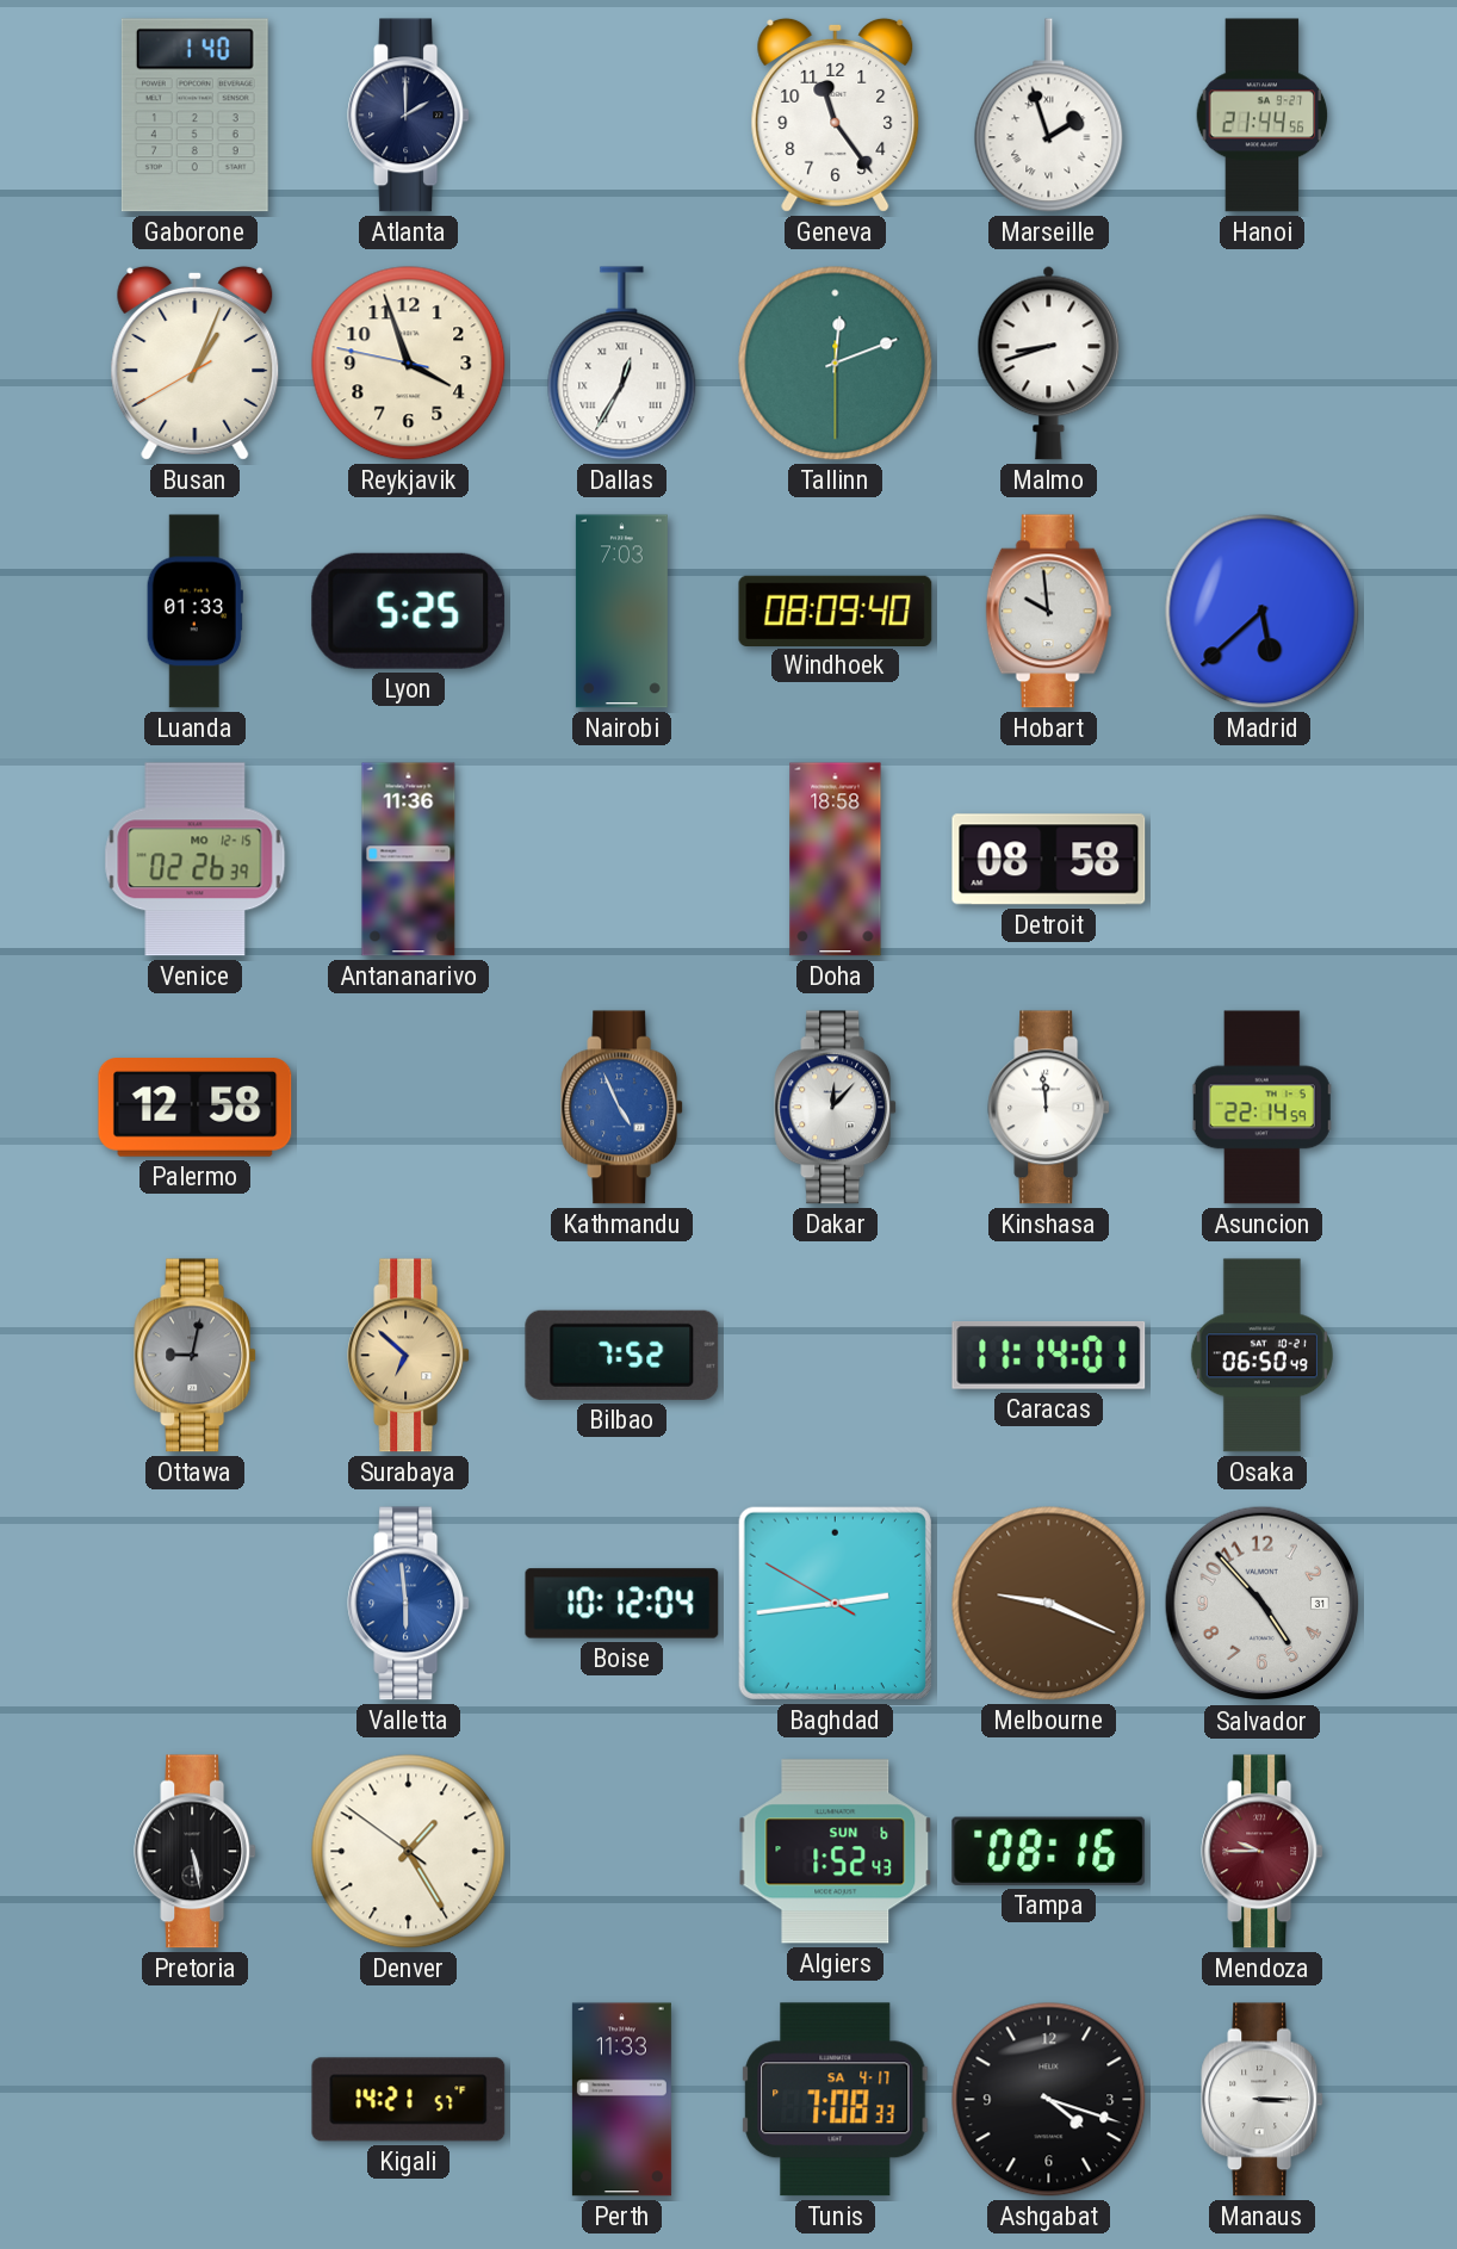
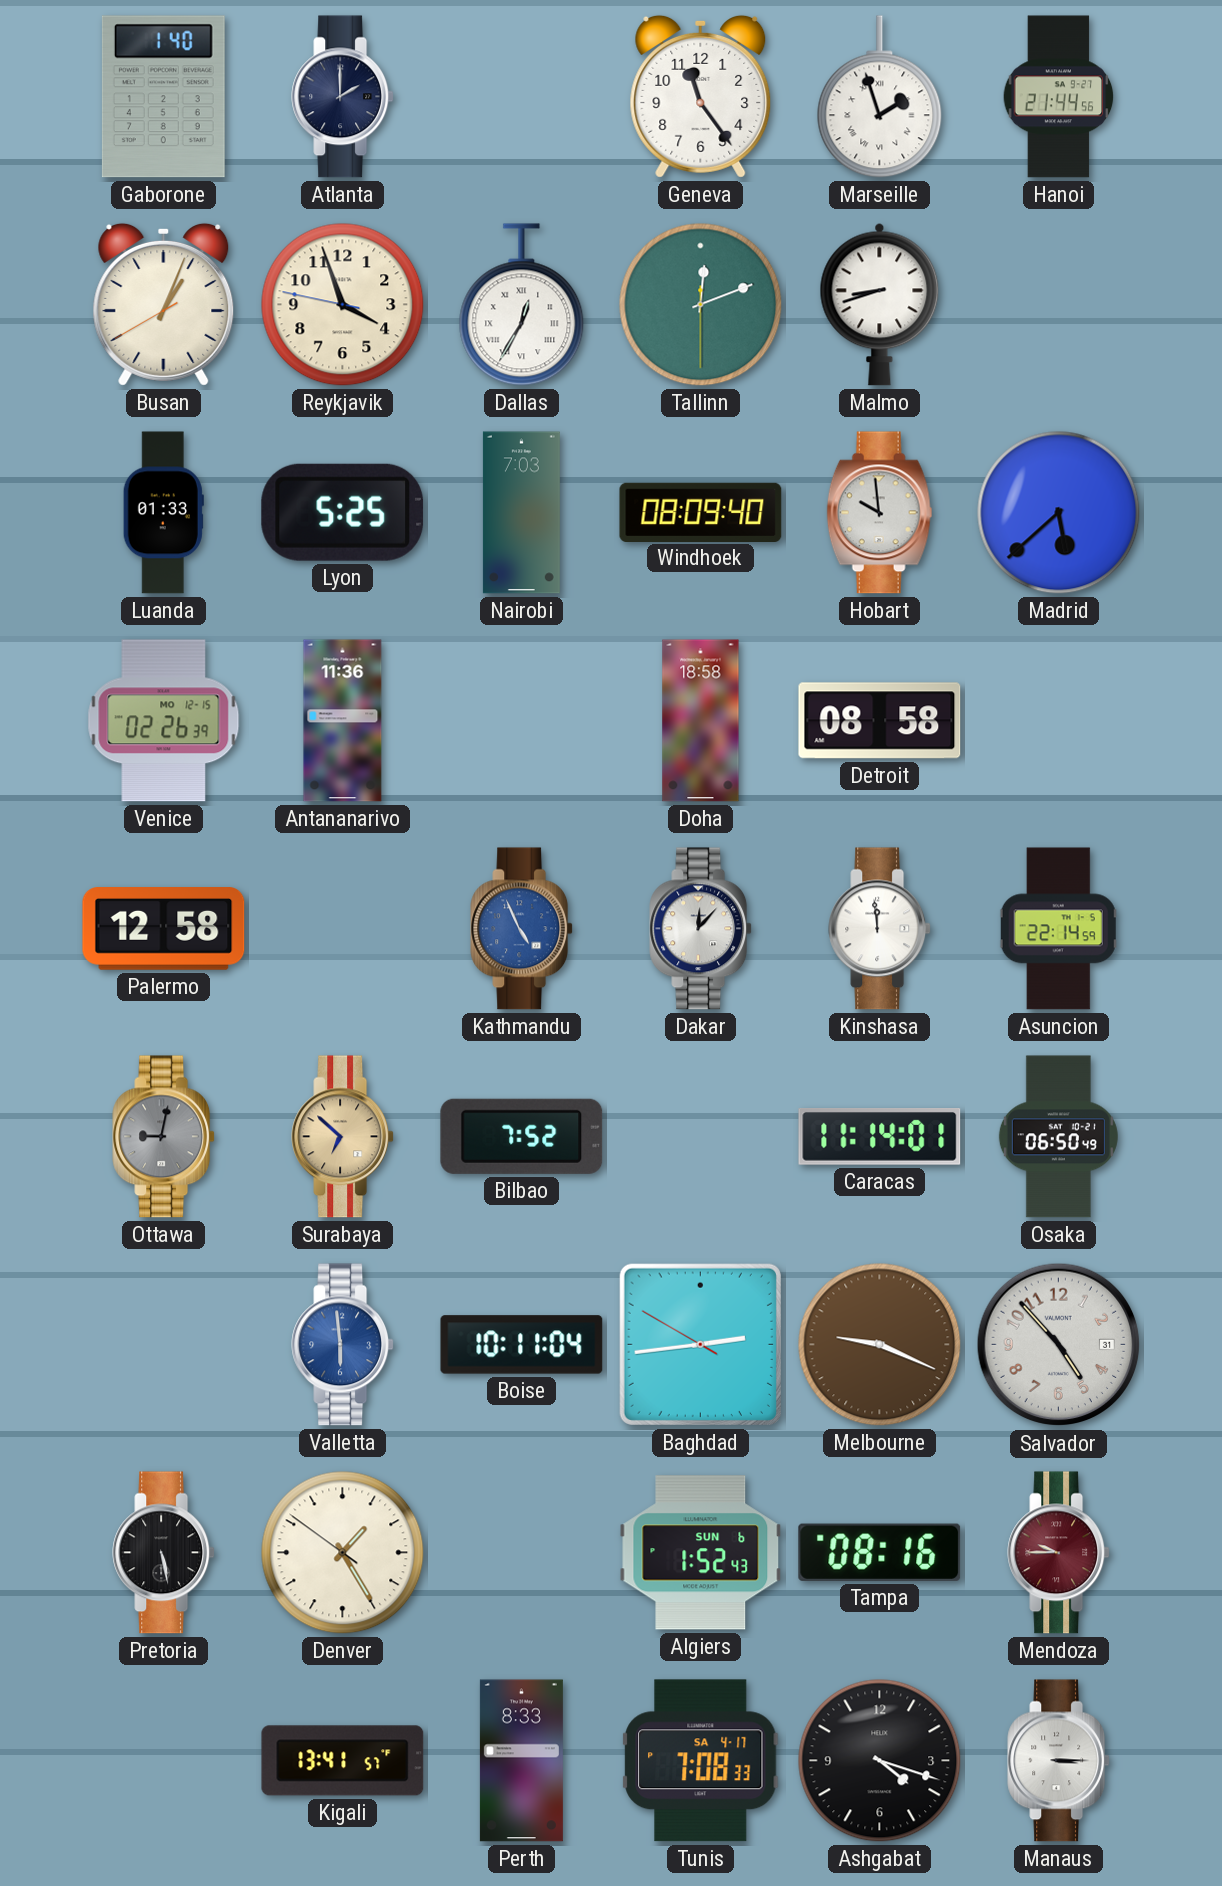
Boise: 10:12 -> 10:11 (522, 1345)
Kigali: 14:21 -> 13:41 (343, 1761)
Perth: 11:33 -> 8:33 (521, 1761)
